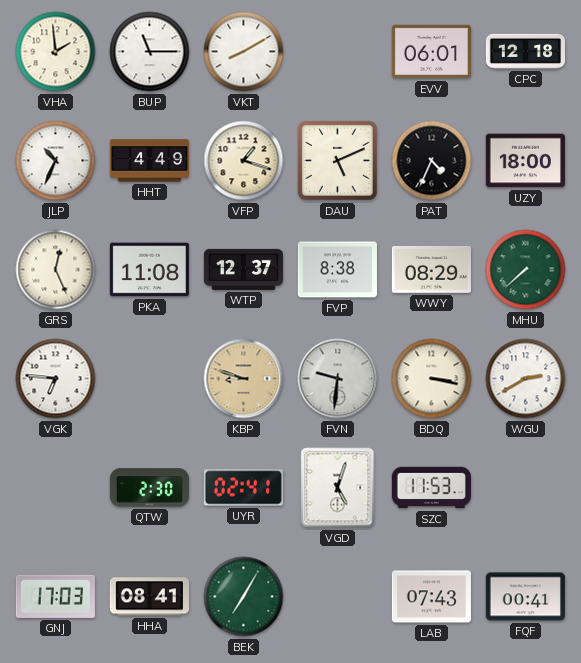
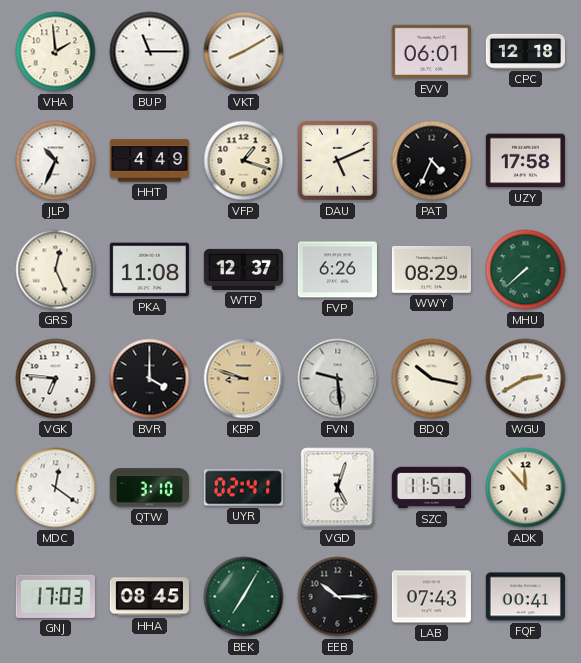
UZY: 18:00 -> 17:58 (525, 161)
FVP: 8:38 -> 6:26 (337, 270)
BVR: none -> 4:00 (150, 379)
FVN: 9:31 -> 9:29 (338, 379)
BDQ: 3:17 -> 10:17 (432, 379)
MDC: none -> 12:21 (56, 488)
QTW: 2:30 -> 3:10 (149, 488)
SZC: 11:53 -> 11:51 (431, 488)
ADK: none -> 11:53 (526, 488)
HHA: 08:41 -> 08:45 (149, 597)
EEB: none -> 10:15 (338, 597)
